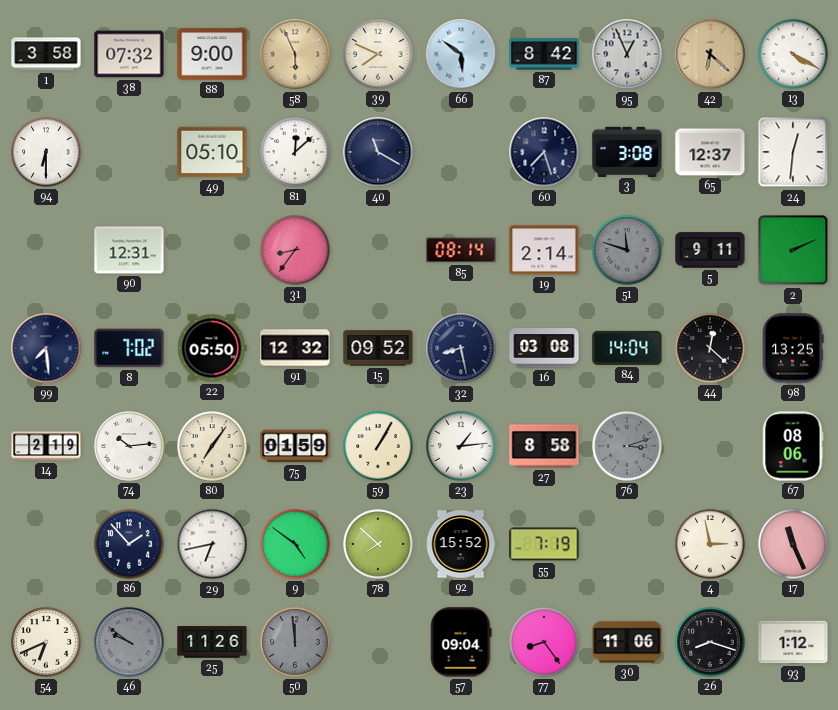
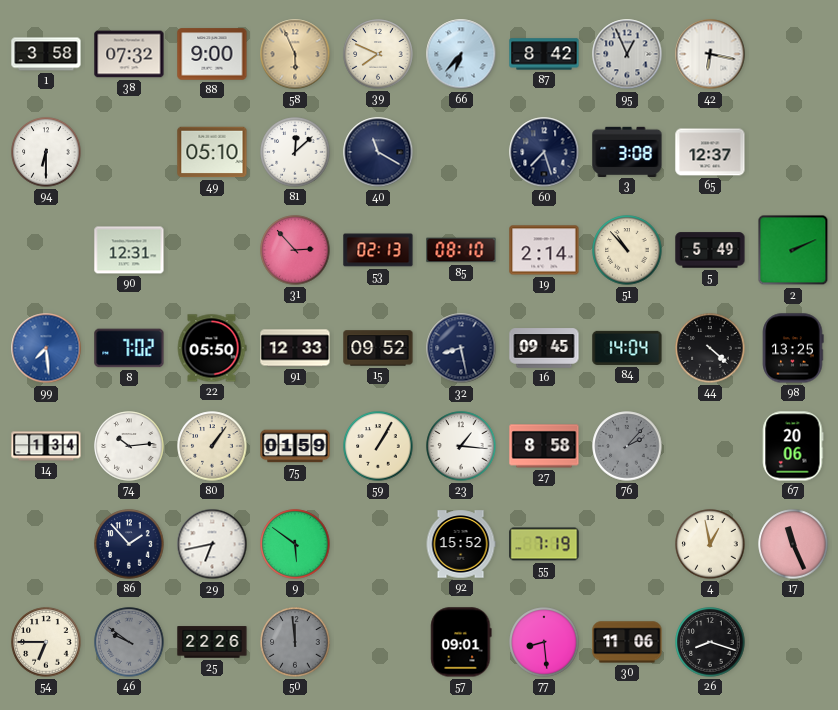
66: 5:51 -> 6:37 (461, 54)
42: 6:22 -> 6:17 (710, 54)
42 dial: champagne -> white (710, 54)
13: 4:20 -> none (793, 54)
24: 12:31 -> none (793, 152)
31: 8:36 -> 2:53 (295, 250)
53: none -> 02:13 (378, 250)
85: 08:14 -> 08:10 (461, 250)
51: 11:48 -> 10:53 (627, 250)
51 dial: grey -> cream (627, 250)
5: 9:11 -> 5:49 (710, 250)
99 dial: navy -> blue (46, 348)
91: 12:32 -> 12:33 (295, 348)
16: 03:08 -> 09:45 (544, 348)
44: 12:22 -> 4:22 (710, 348)
14: 2:19 -> 1:34 (46, 446)
80: 7:06 -> 1:06 (212, 446)
23: 1:14 -> 1:16 (461, 446)
76: 3:12 -> 2:07 (627, 446)
67: 08:06 -> 20:06 (793, 446)
9: 4:51 -> 5:51 (295, 544)
78: 7:52 -> none (378, 544)
4: 2:58 -> 12:58 (710, 544)
54: 6:41 -> 6:45 (46, 642)
25: 11:26 -> 22:26 (212, 642)
57: 09:04 -> 09:01 (461, 642)
77: 8:24 -> 8:29 (544, 642)
93: 1:12 -> none (793, 642)
